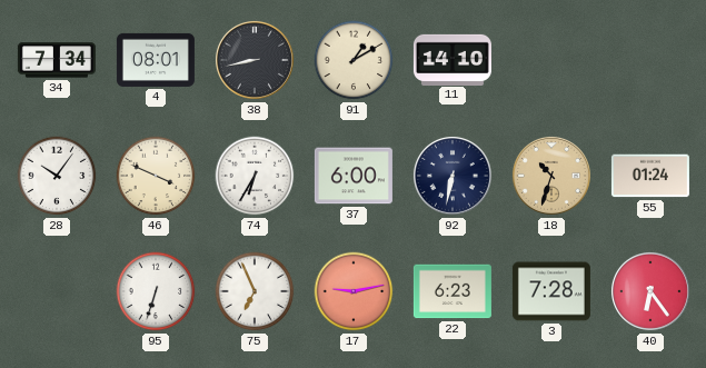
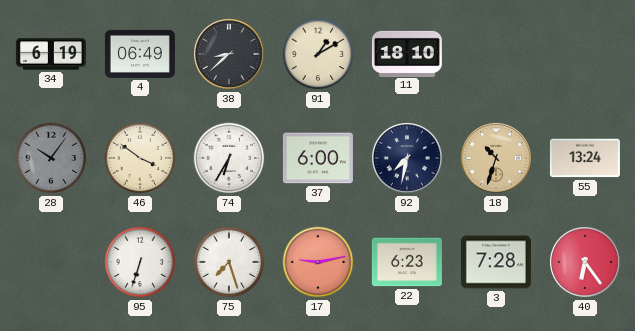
34: 7:34 -> 6:19 (51, 54)
4: 08:01 -> 06:49 (140, 54)
38: 8:43 -> 8:38 (229, 54)
11: 14:10 -> 18:10 (407, 53)
28 dial: white -> grey (51, 158)
46: 3:49 -> 3:51 (140, 158)
92: 6:32 -> 7:32 (407, 158)
55: 01:24 -> 13:24 (585, 158)
75: 6:56 -> 7:27 (229, 262)
